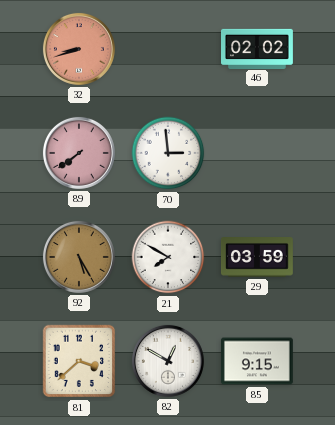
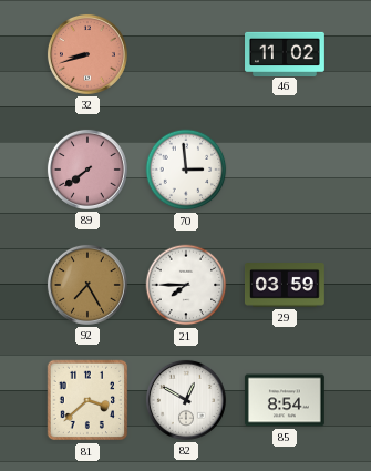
46: 02:02 -> 11:02 (286, 53)
92: 5:25 -> 7:25 (87, 285)
21: 7:50 -> 7:45 (186, 285)
85: 9:15 -> 8:54 (285, 400)
